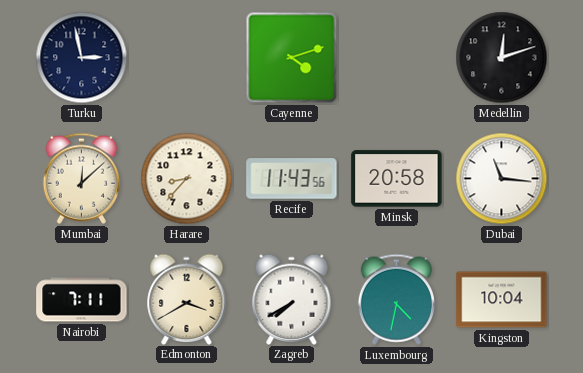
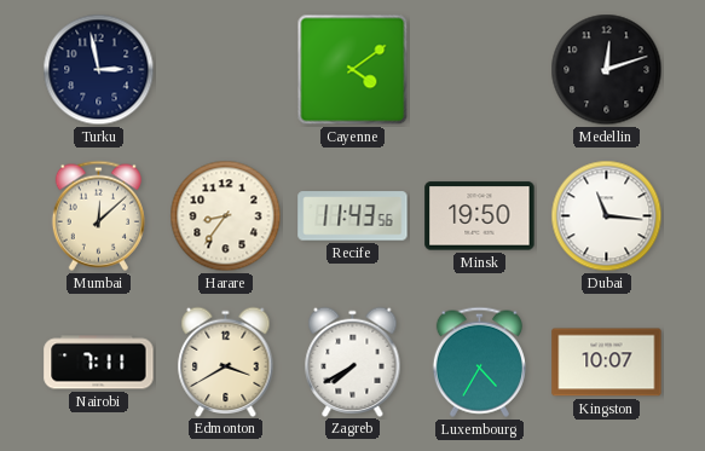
Cayenne: 4:12 -> 4:09 (353, 70)
Harare: 8:37 -> 8:36 (226, 216)
Minsk: 20:58 -> 19:50 (480, 216)
Luxembourg: 4:32 -> 4:35 (479, 362)
Kingston: 10:04 -> 10:07 (607, 363)
